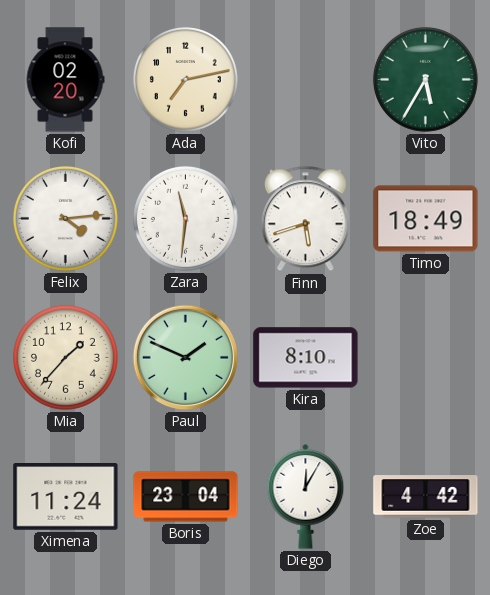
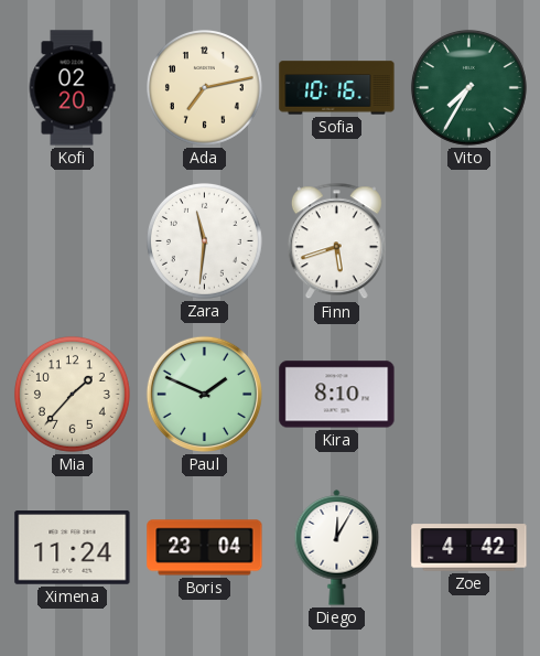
Sofia: none -> 10:16 (337, 88)
Vito: 5:35 -> 7:35 (468, 87)
Felix: 4:14 -> none (65, 218)
Timo: 18:49 -> none (426, 219)
